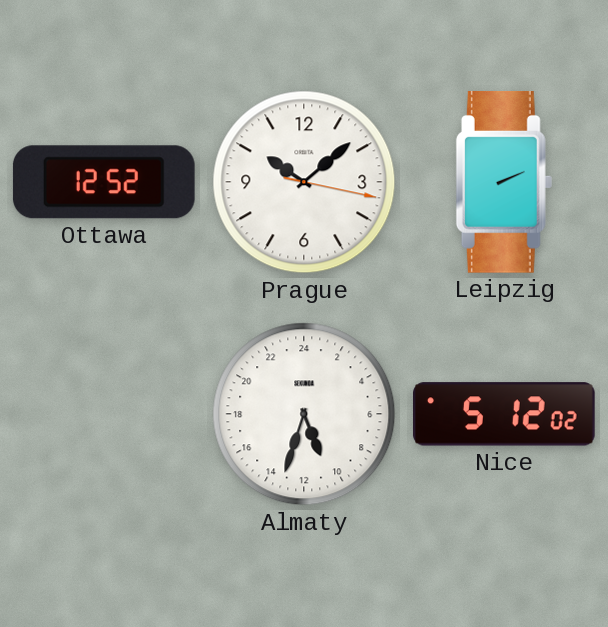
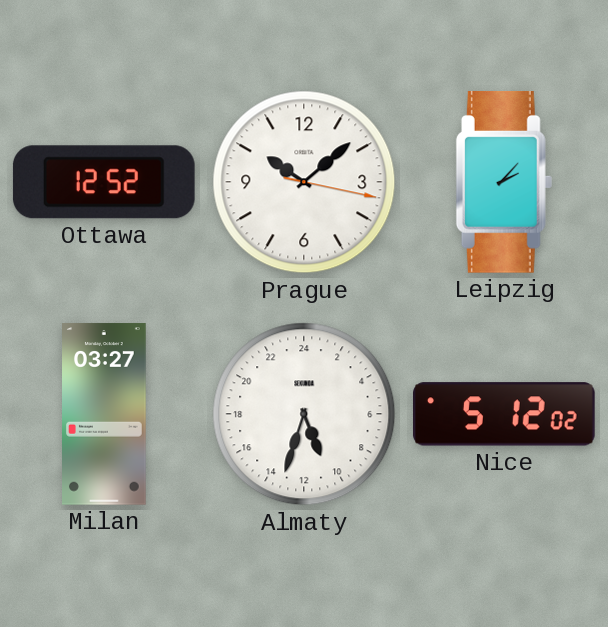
Leipzig: 2:11 -> 2:07 (504, 183)
Milan: none -> 03:27 (105, 414)
